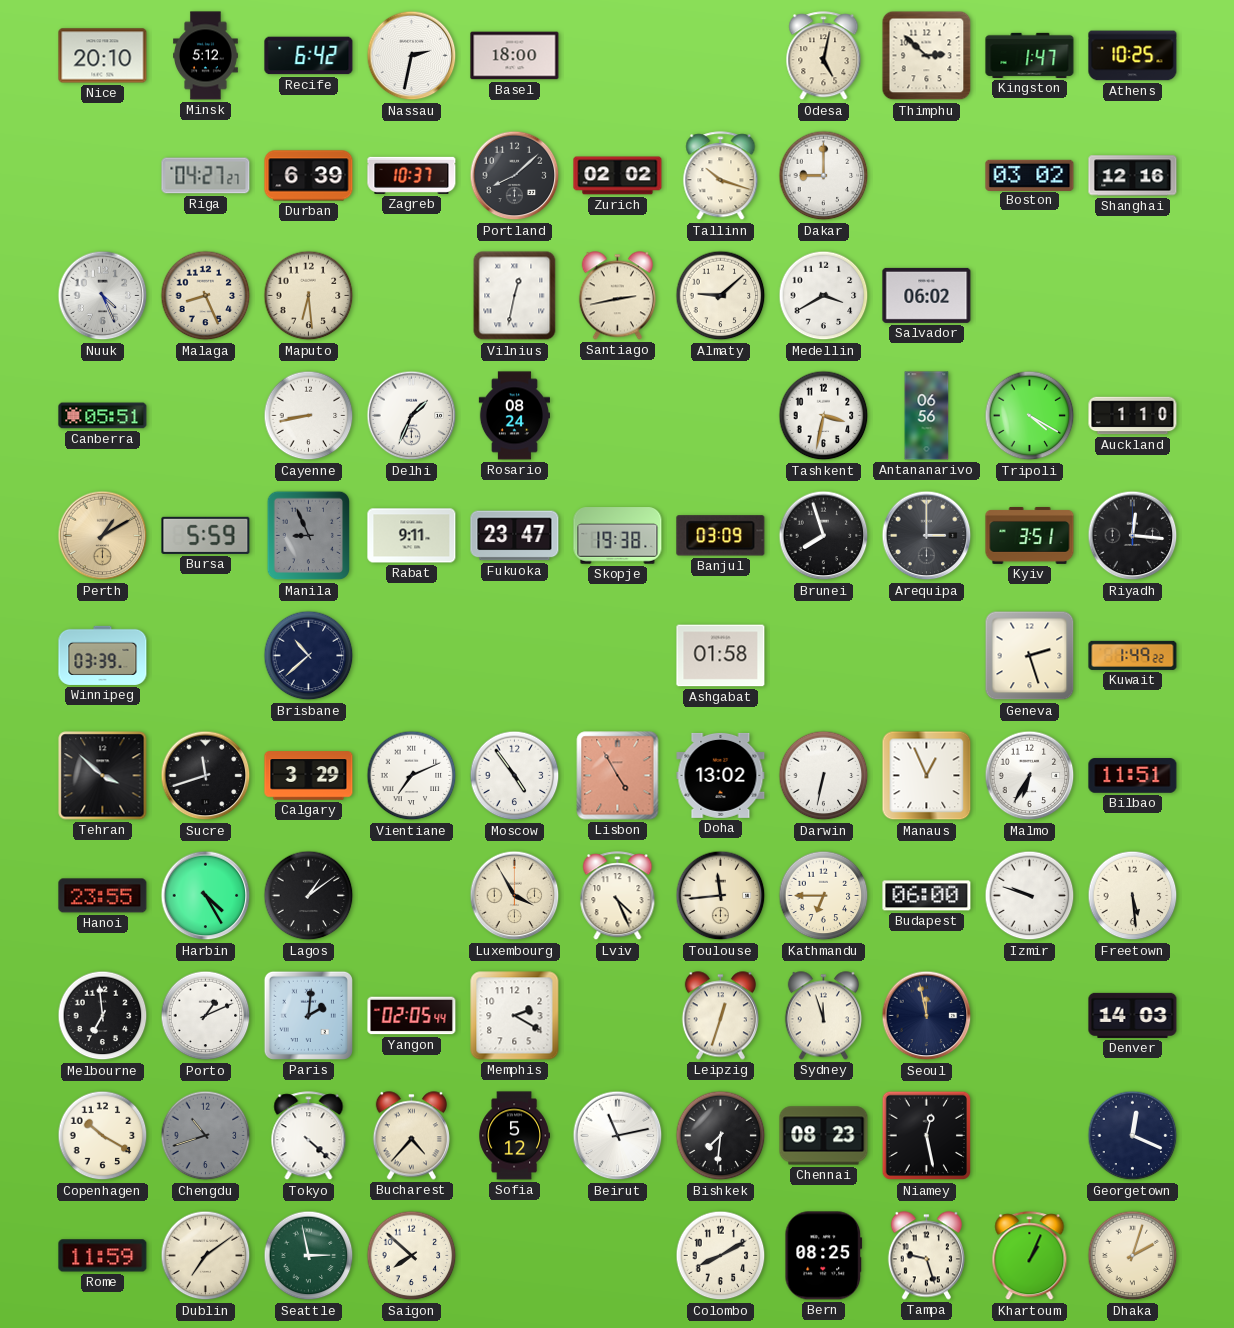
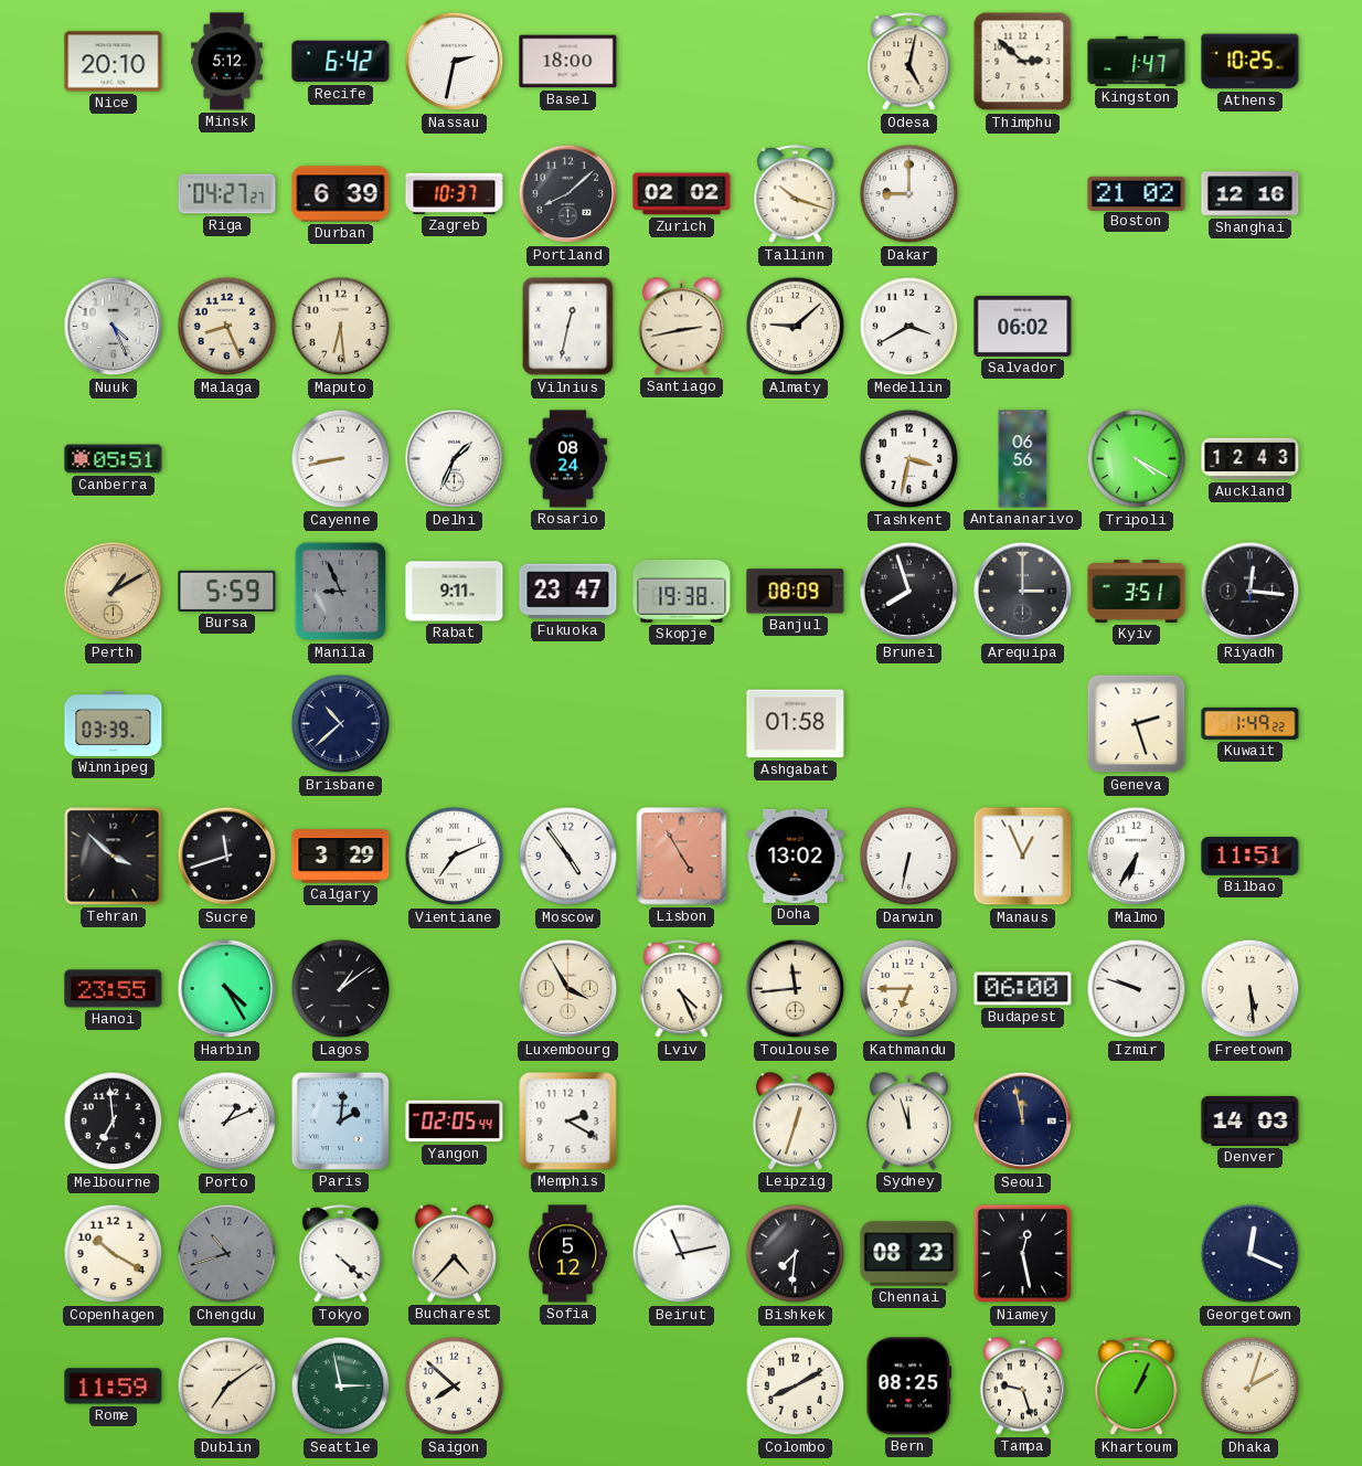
Boston: 03:02 -> 21:02 (1137, 193)
Auckland: 1:10 -> 12:43 (1251, 459)
Banjul: 03:09 -> 08:09 (796, 592)
